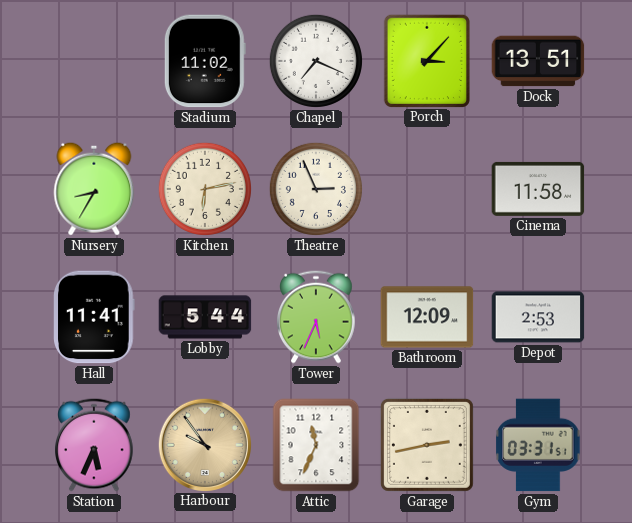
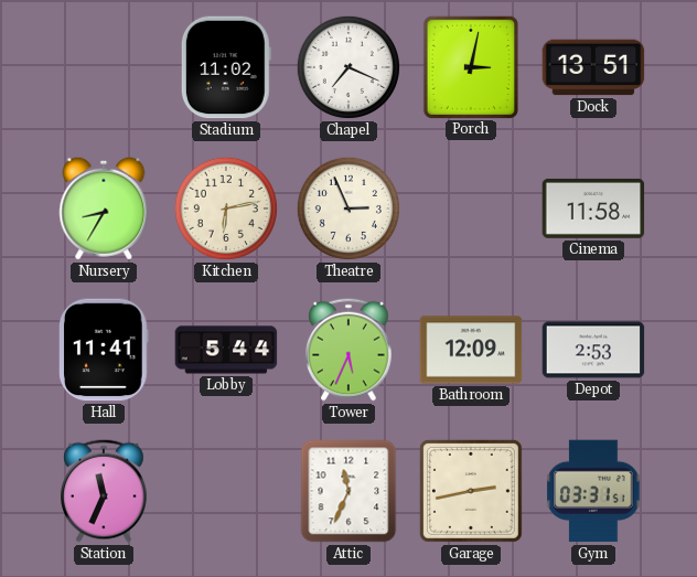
Porch: 3:07 -> 3:02 (471, 66)
Station: 5:34 -> 11:34 (105, 491)
Harbour: 9:54 -> none (204, 444)
